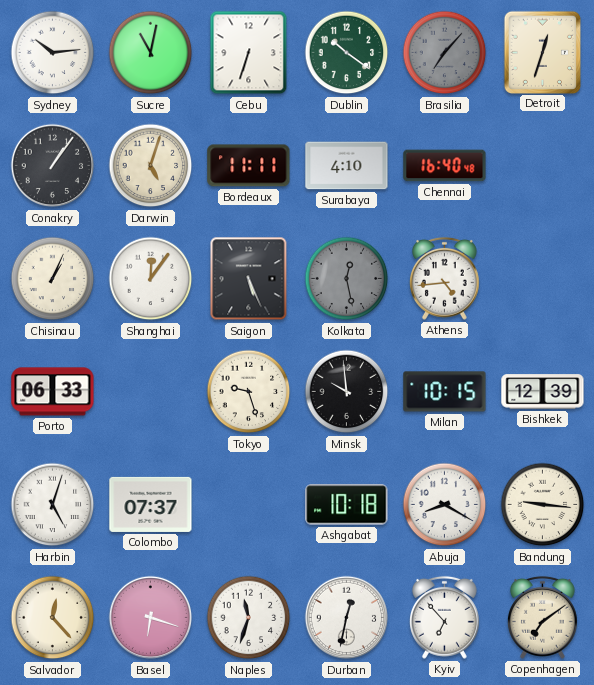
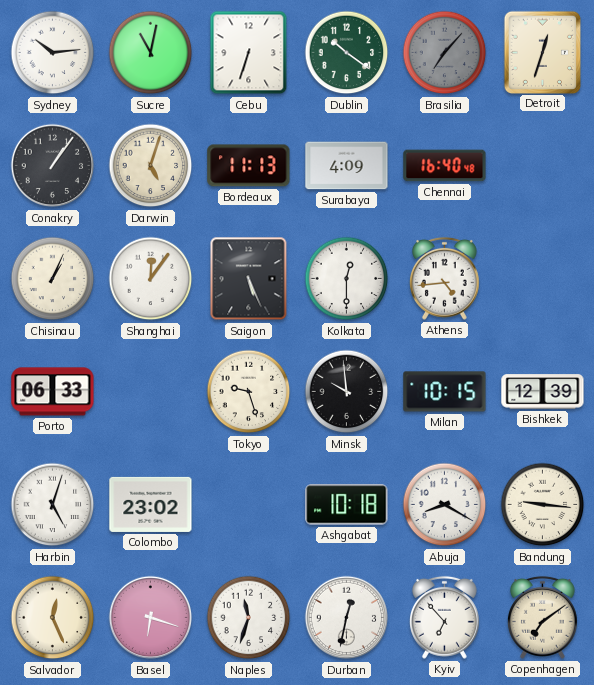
Bordeaux: 11:11 -> 11:13 (249, 166)
Surabaya: 4:10 -> 4:09 (347, 166)
Kolkata: 12:28 -> 12:30 (347, 279)
Kolkata dial: grey -> white (347, 279)
Colombo: 07:37 -> 23:02 (151, 504)
Salvador: 12:23 -> 12:26 (53, 618)
